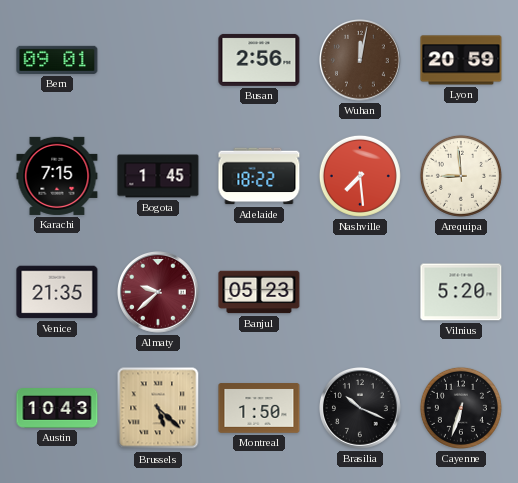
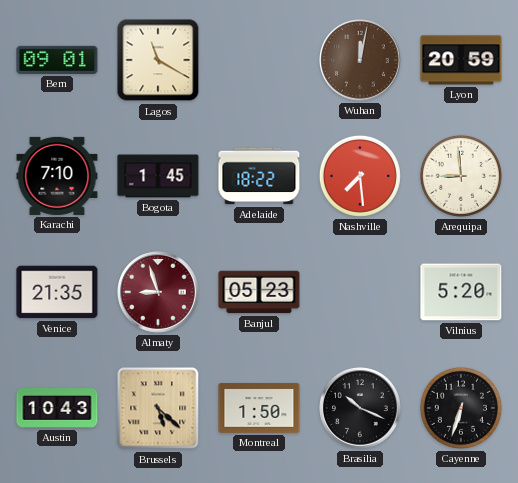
Lagos: none -> 11:20 (158, 60)
Busan: 2:56 -> none (259, 60)
Karachi: 7:15 -> 7:10 (57, 176)
Almaty: 9:38 -> 8:57 (159, 293)
